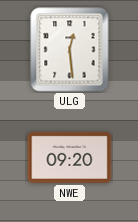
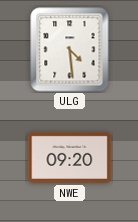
ULG: 12:29 -> 4:29 (70, 50)
